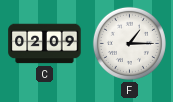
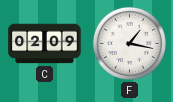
F: 1:15 -> 1:17 (129, 43)
